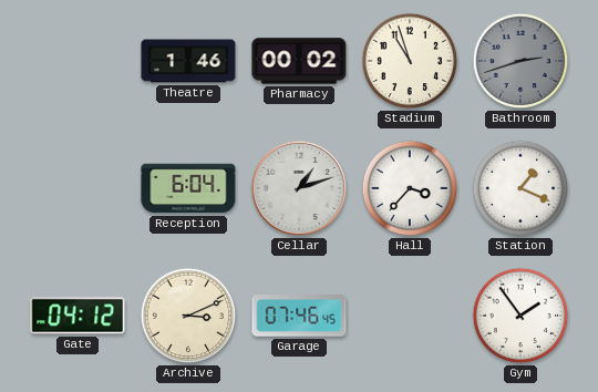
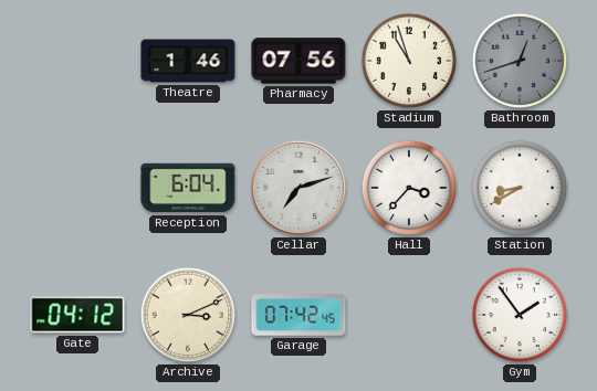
Pharmacy: 00:02 -> 07:56 (298, 61)
Bathroom: 2:42 -> 12:42 (520, 61)
Cellar: 1:12 -> 7:12 (298, 188)
Station: 1:19 -> 8:40 (520, 188)
Garage: 07:46 -> 07:42 (298, 315)
